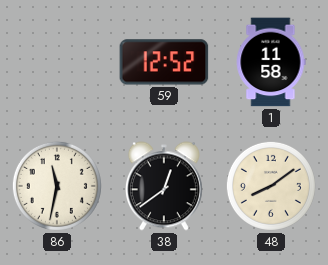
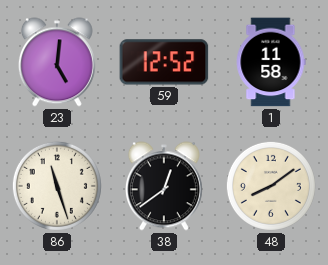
23: none -> 5:01 (57, 62)
86: 11:32 -> 11:27 (57, 186)
